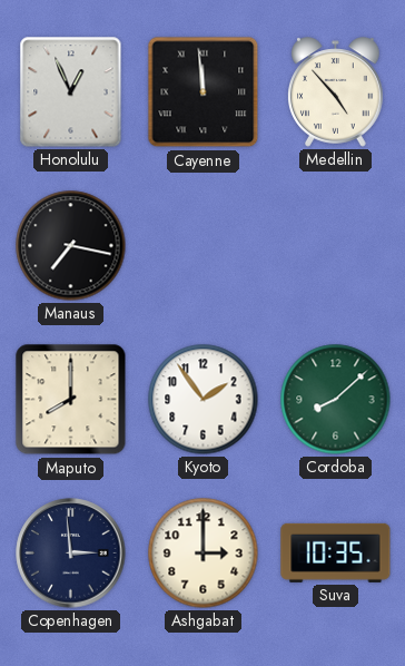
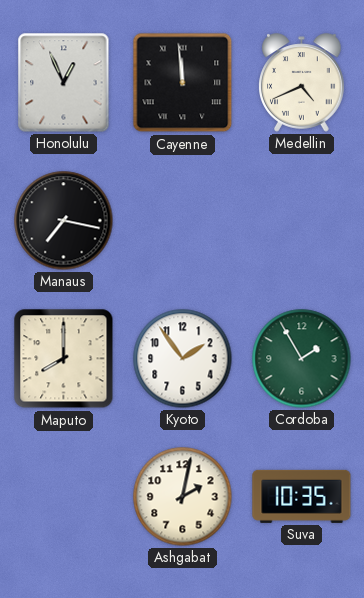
Medellin: 4:53 -> 4:41 (302, 83)
Cordoba: 8:08 -> 1:55 (302, 359)
Copenhagen: 2:59 -> none (71, 554)
Ashgabat: 3:00 -> 2:02 (183, 497)
